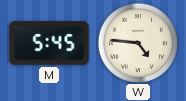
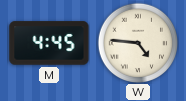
M: 5:45 -> 4:45 (49, 43)
